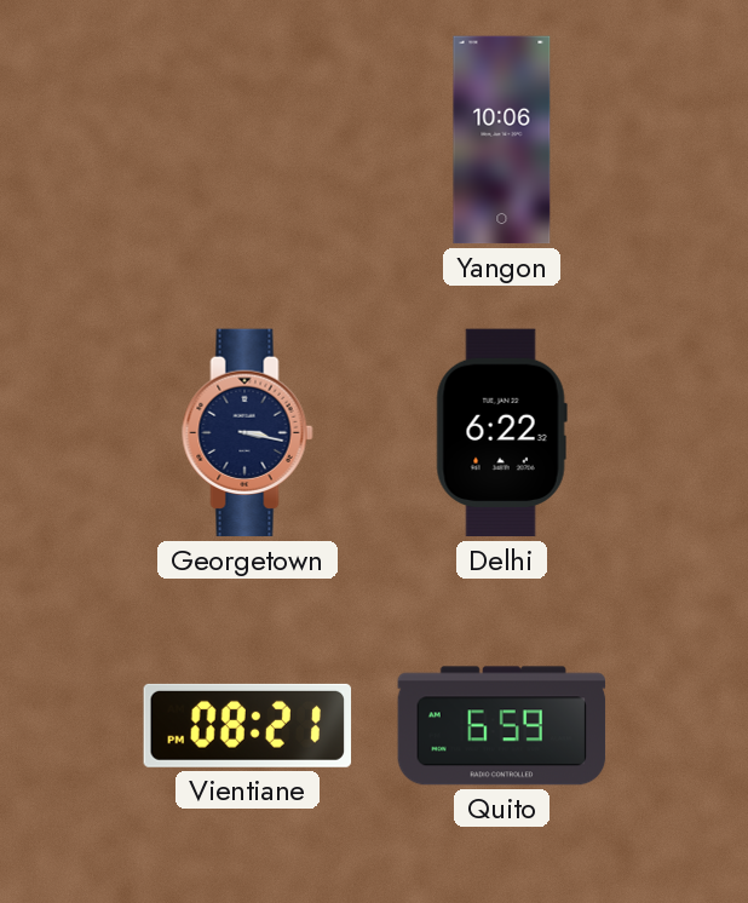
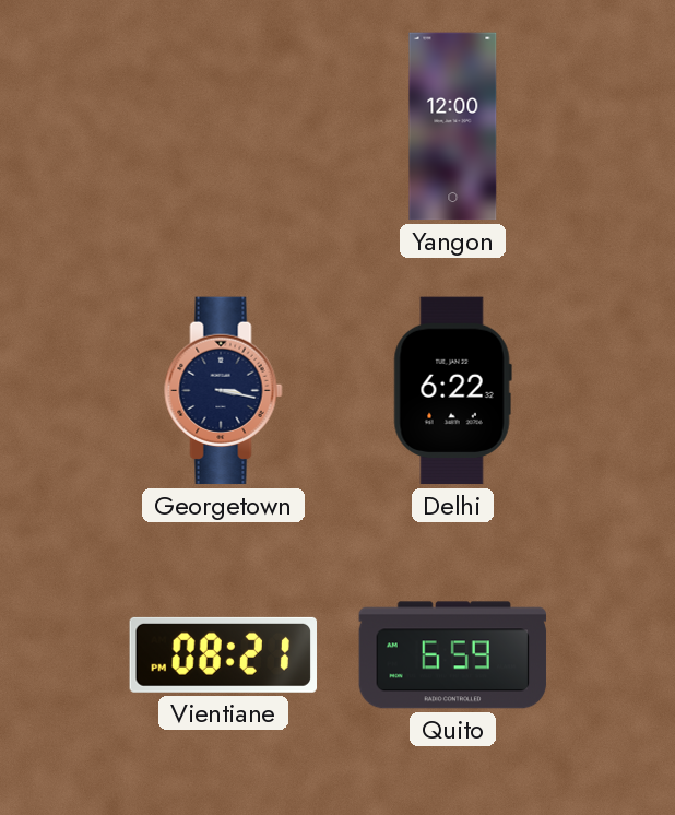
Yangon: 10:06 -> 12:00 (453, 127)
